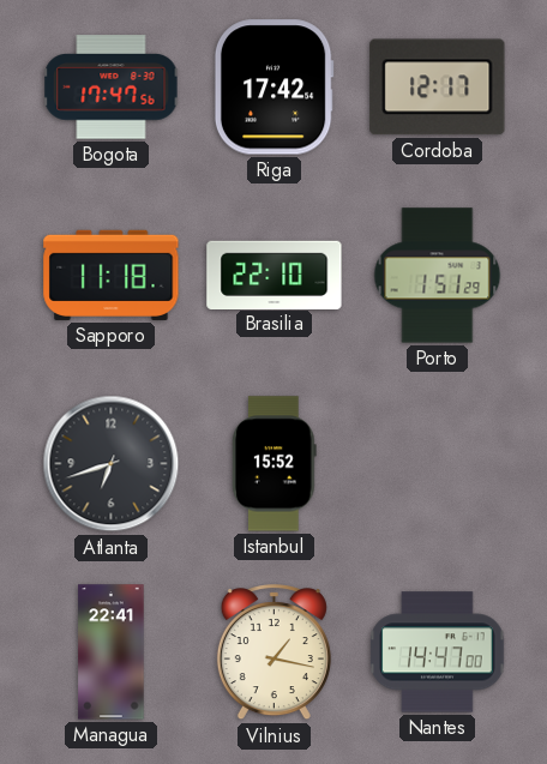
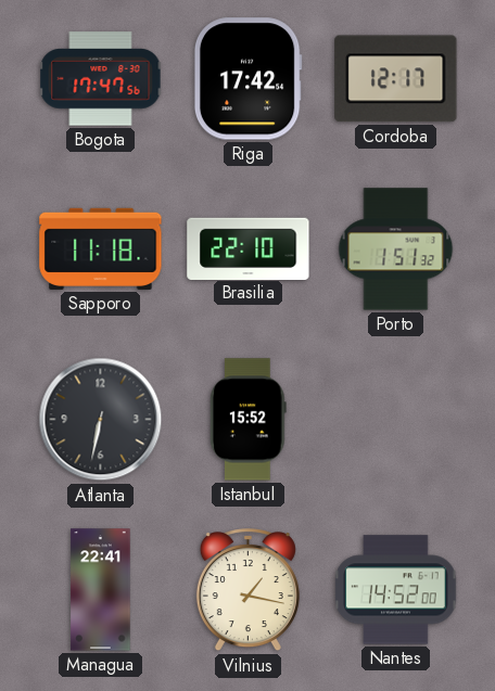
Porto: 1:51:29 -> 1:51:32 (396, 249)
Atlanta: 6:42 -> 6:32 (101, 420)
Nantes: 14:47 -> 14:52 (396, 590)
